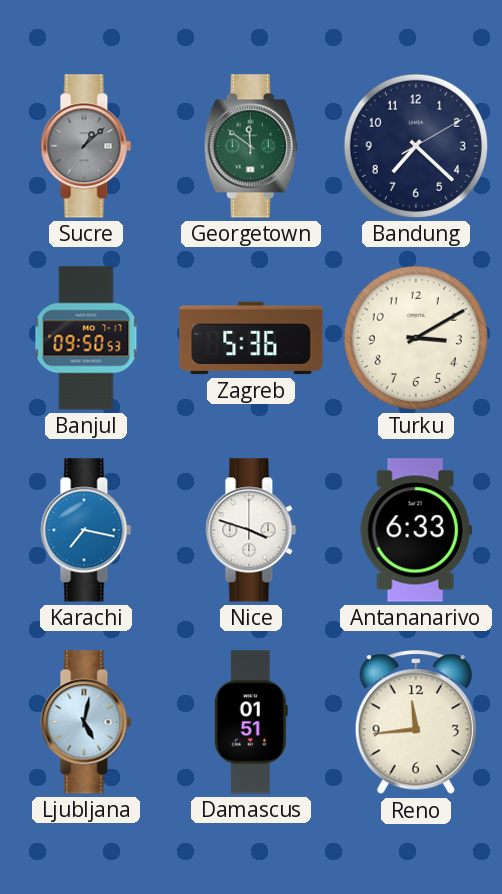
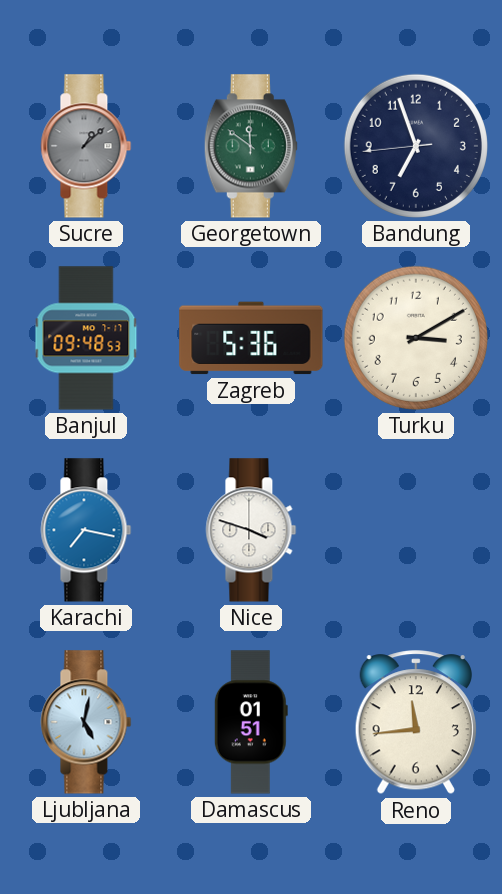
Bandung: 7:22 -> 6:56 (416, 146)
Banjul: 09:50 -> 09:48 (86, 338)
Antananarivo: 6:33 -> none (416, 530)
